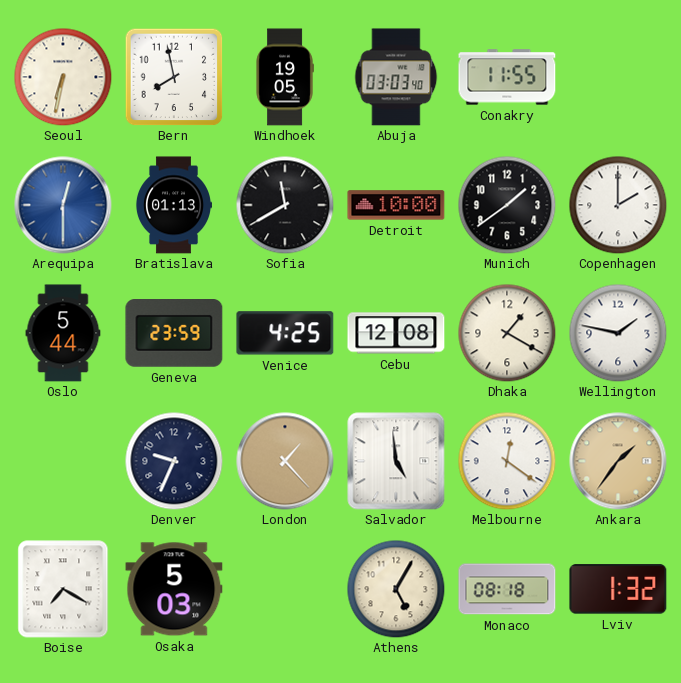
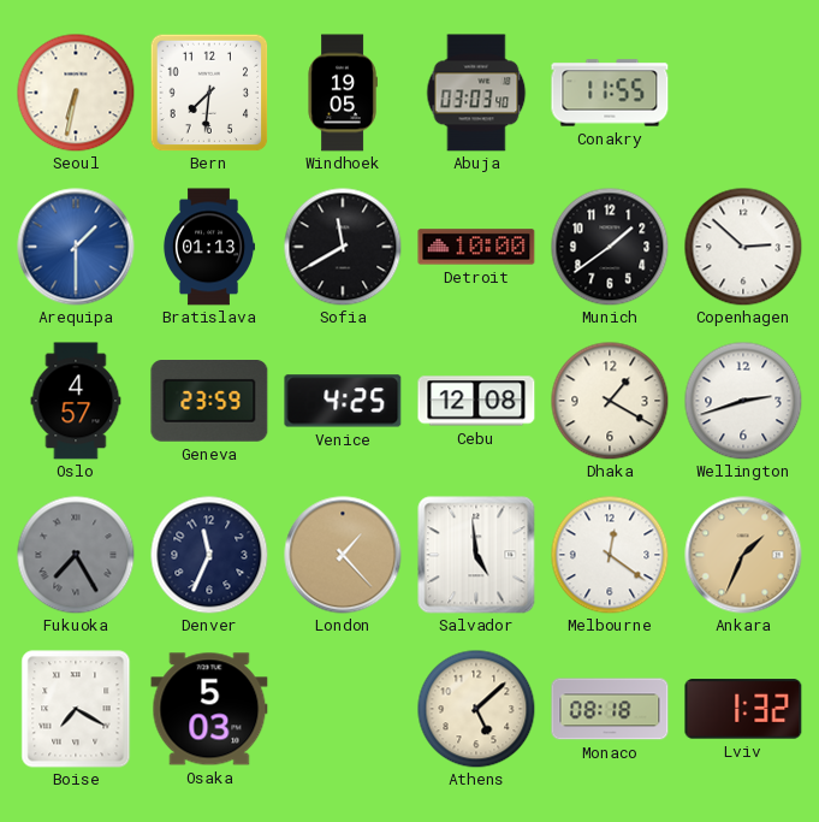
Bern: 7:58 -> 7:31 (209, 93)
Arequipa: 12:30 -> 1:30 (76, 247)
Copenhagen: 2:00 -> 2:52 (743, 247)
Oslo: 5:44 -> 4:57 (76, 401)
Wellington: 1:47 -> 2:42 (743, 401)
Fukuoka: none -> 7:25 (76, 555)
Denver: 9:34 -> 11:34 (209, 555)
Ankara: 1:36 -> 1:34 (743, 555)
Athens: 5:05 -> 5:08 (476, 709)
